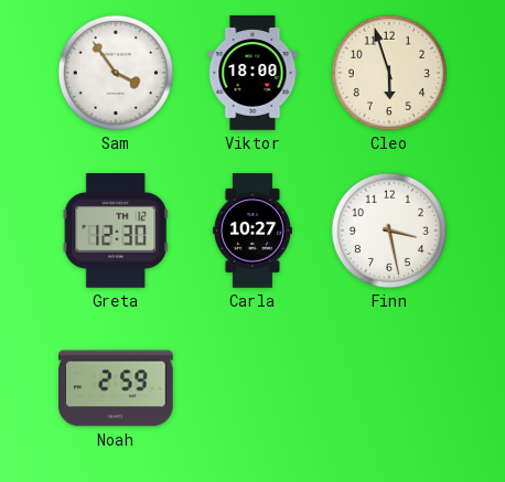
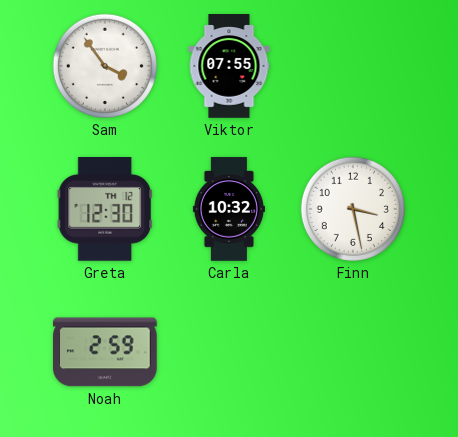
Viktor: 18:00 -> 07:55 (229, 66)
Cleo: 5:57 -> none (389, 73)
Carla: 10:27 -> 10:32 (229, 209)
